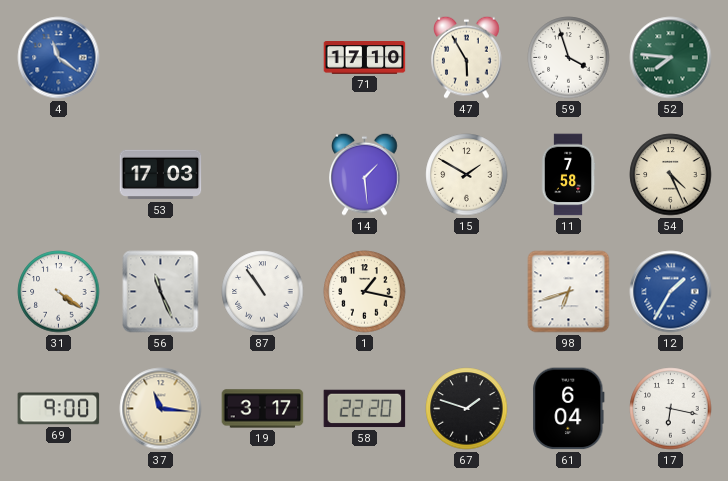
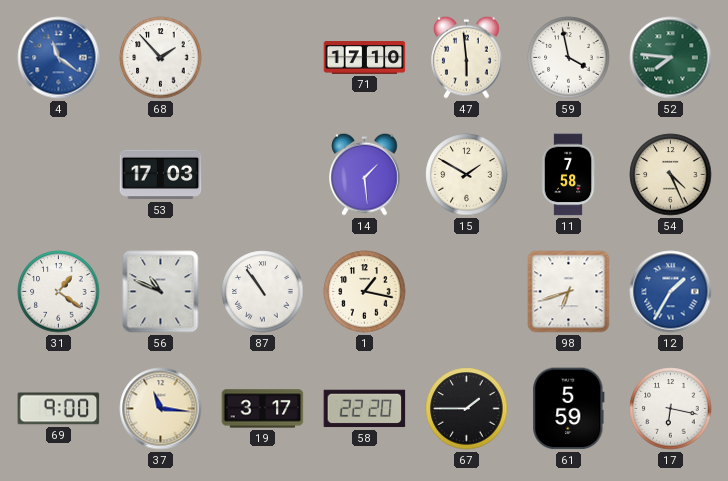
68: none -> 1:53 (161, 58)
47: 5:55 -> 5:59 (467, 57)
59: 3:57 -> 3:58 (569, 58)
31: 4:21 -> 1:21 (59, 292)
56: 11:26 -> 10:49 (161, 292)
67: 1:48 -> 1:45 (467, 409)
61: 6:04 -> 5:59 (569, 409)
